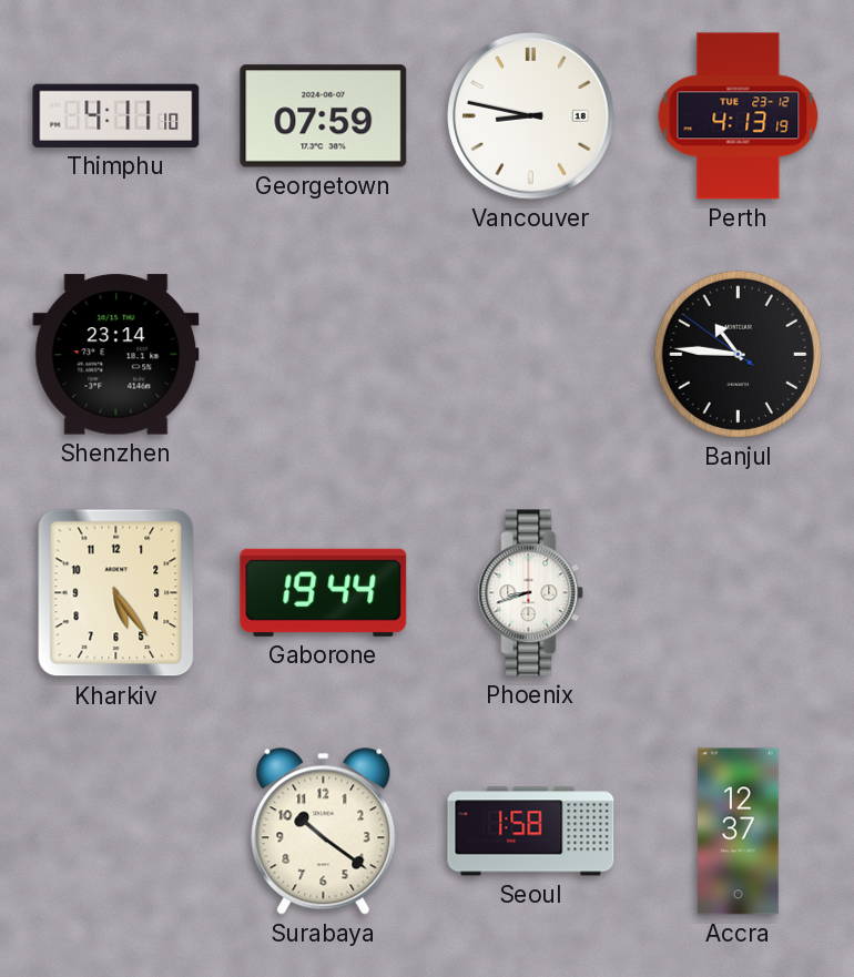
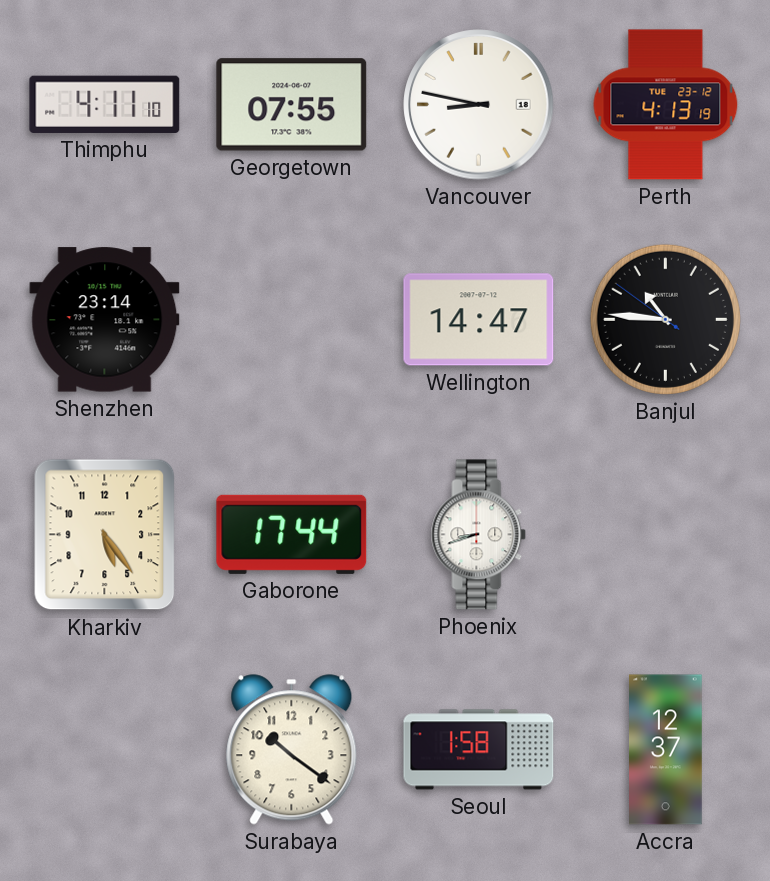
Georgetown: 07:59 -> 07:55 (292, 105)
Wellington: none -> 14:47 (479, 320)
Gaborone: 19:44 -> 17:44 (292, 534)
